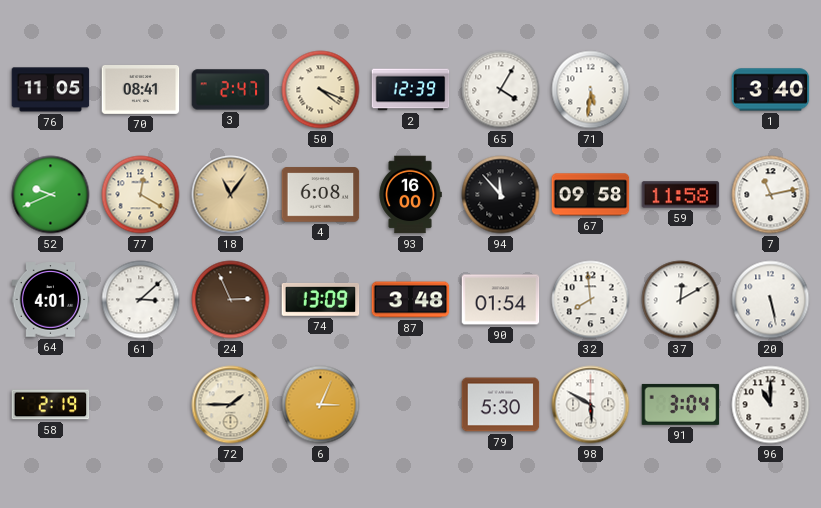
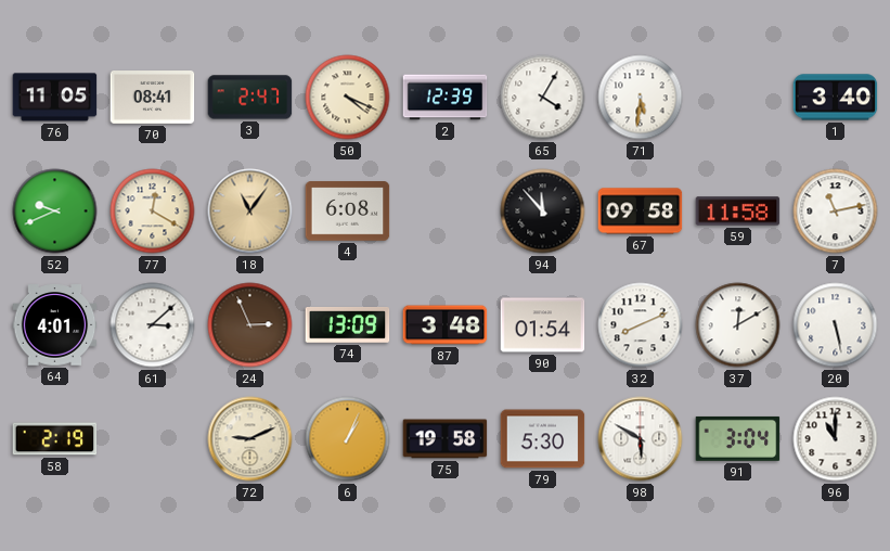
93: 16:00 -> none (410, 195)
32: 7:59 -> 8:11 (641, 325)
72: 1:45 -> 9:11 (250, 439)
6: 3:04 -> 1:04 (348, 439)
75: none -> 19:58 (446, 439)
